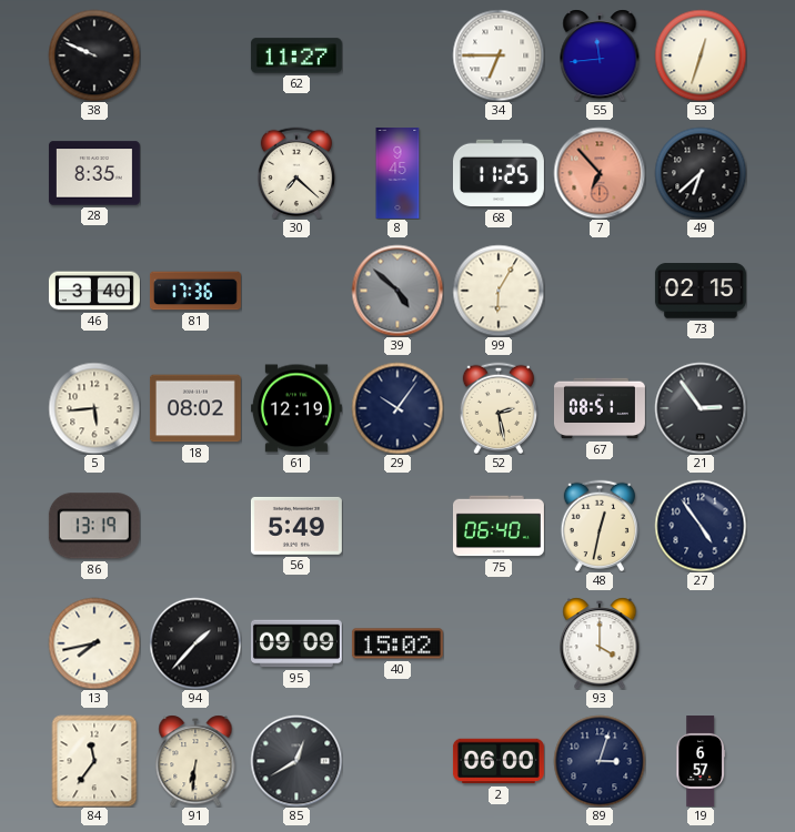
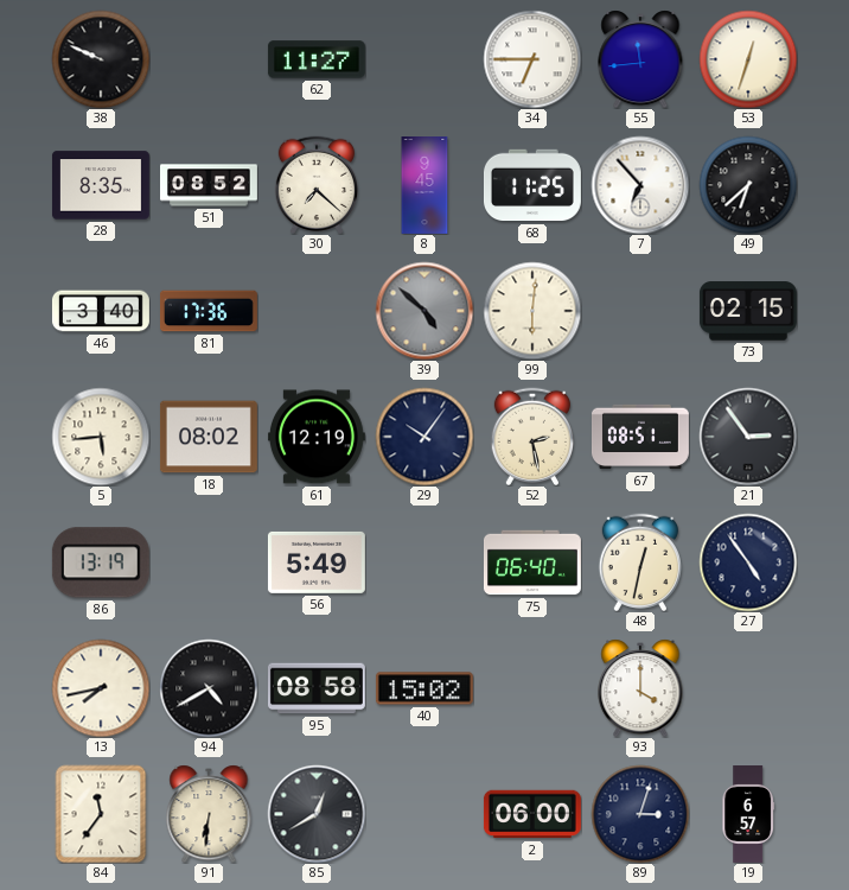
51: none -> 08:52 (210, 185)
7 dial: salmon -> white (640, 185)
99: 6:05 -> 6:01 (532, 311)
94: 1:37 -> 4:40 (209, 688)
95: 09:09 -> 08:58 (317, 688)
